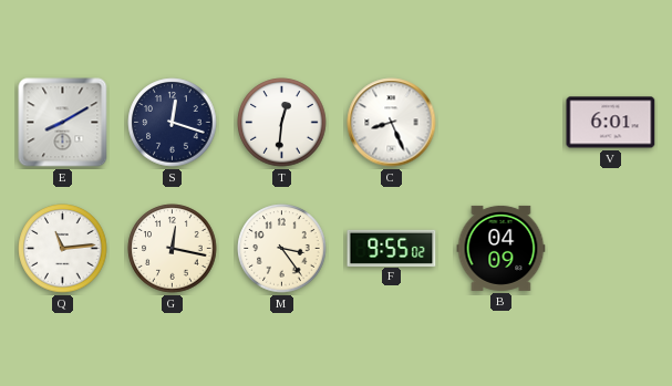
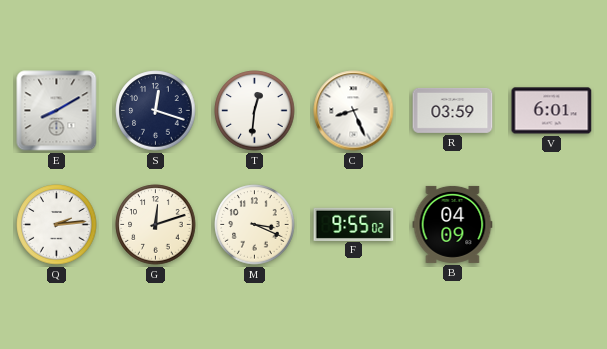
R: none -> 03:59 (453, 110)
Q: 11:14 -> 2:14 (57, 225)
G: 12:17 -> 12:12 (156, 225)
M: 3:24 -> 3:19 (255, 225)
